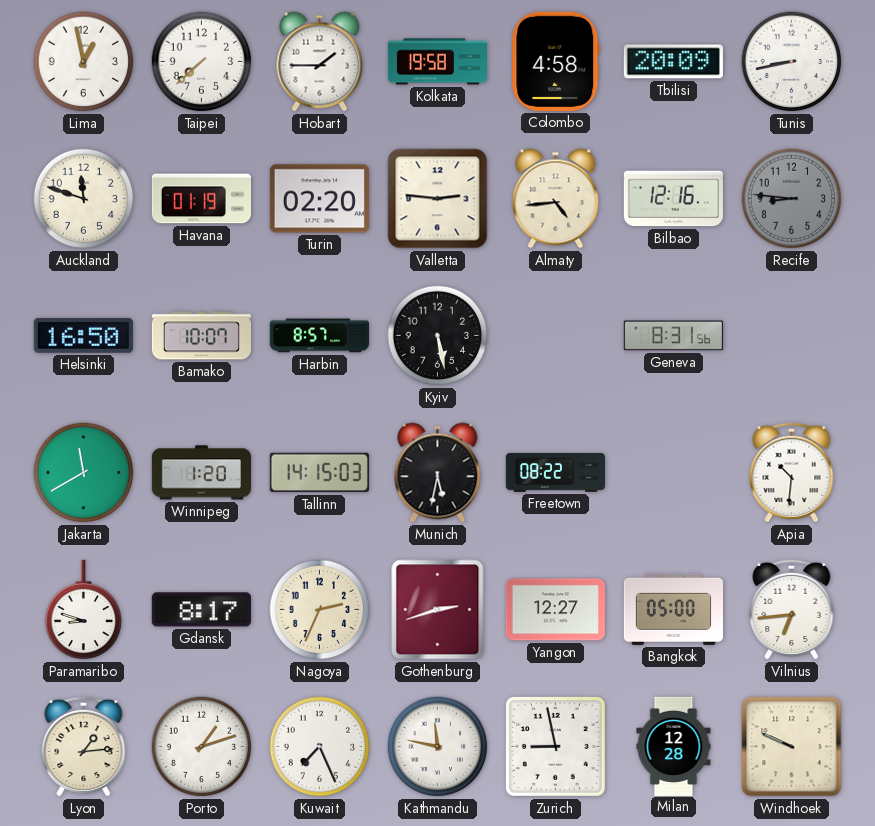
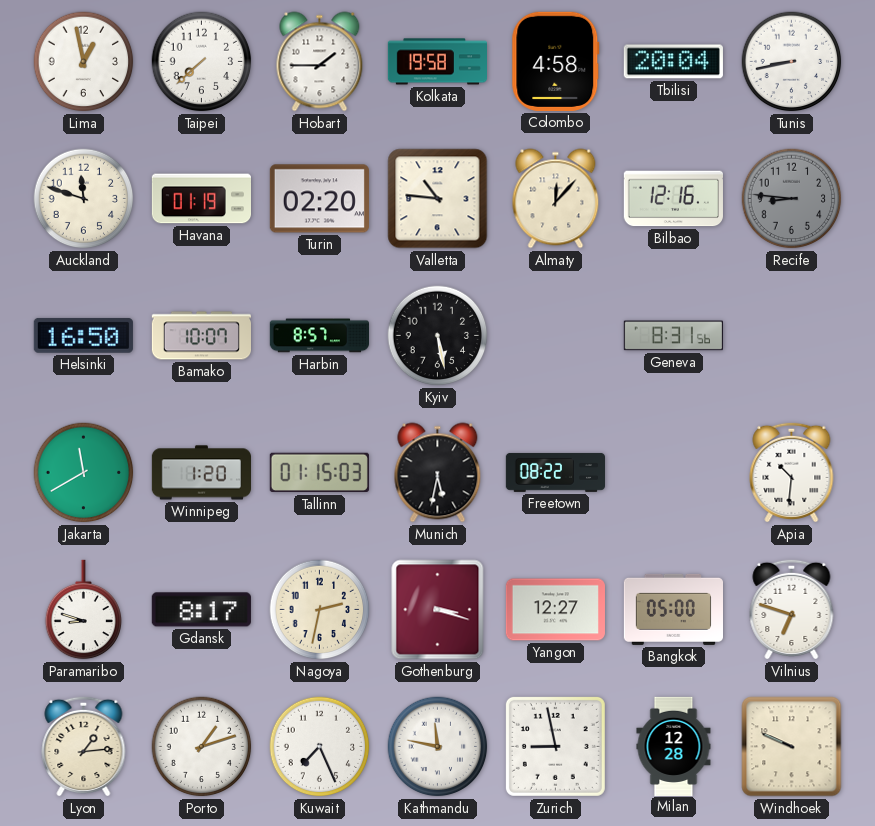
Tbilisi: 20:09 -> 20:04 (673, 62)
Valletta: 2:46 -> 10:46 (438, 199)
Almaty: 4:44 -> 12:07 (556, 199)
Tallinn: 14:15 -> 01:15 (319, 473)
Nagoya: 2:34 -> 2:32 (320, 610)
Gothenburg: 2:42 -> 3:18 (438, 610)
Vilnius: 6:44 -> 6:48 (792, 609)
